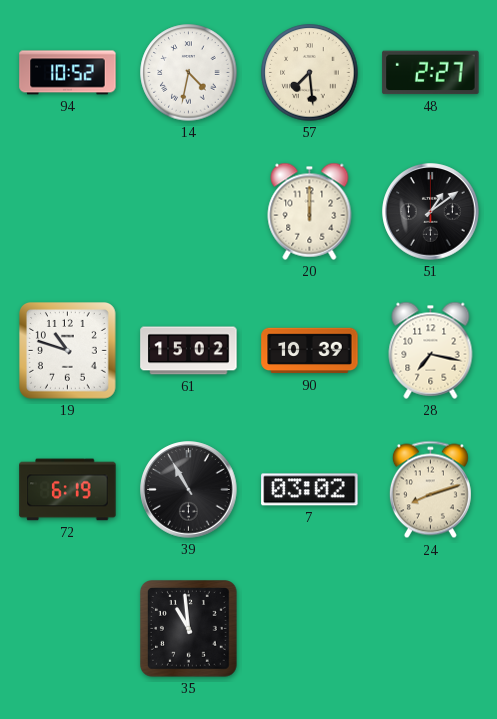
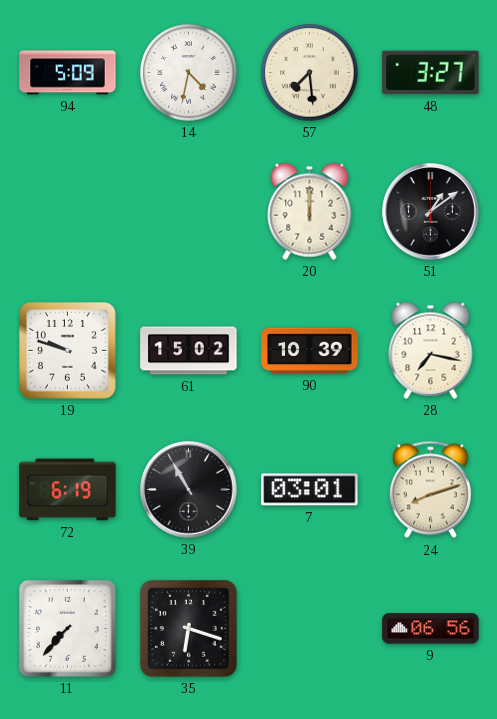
94: 10:52 -> 5:09 (68, 73)
48: 2:27 -> 3:27 (431, 73)
19: 10:48 -> 9:48 (68, 351)
7: 03:02 -> 03:01 (310, 490)
11: none -> 7:37 (68, 629)
35: 10:59 -> 6:18 (189, 629)
9: none -> 06:56 (431, 629)
